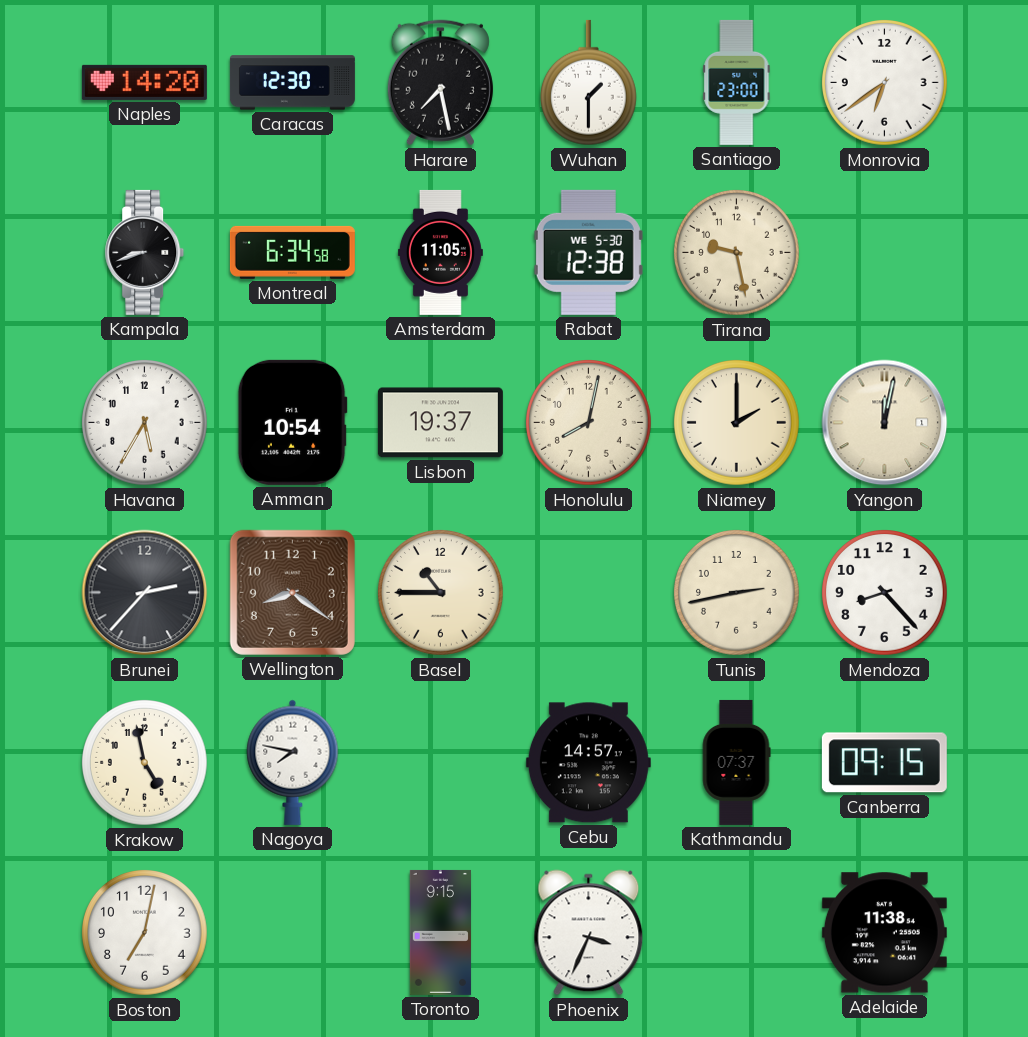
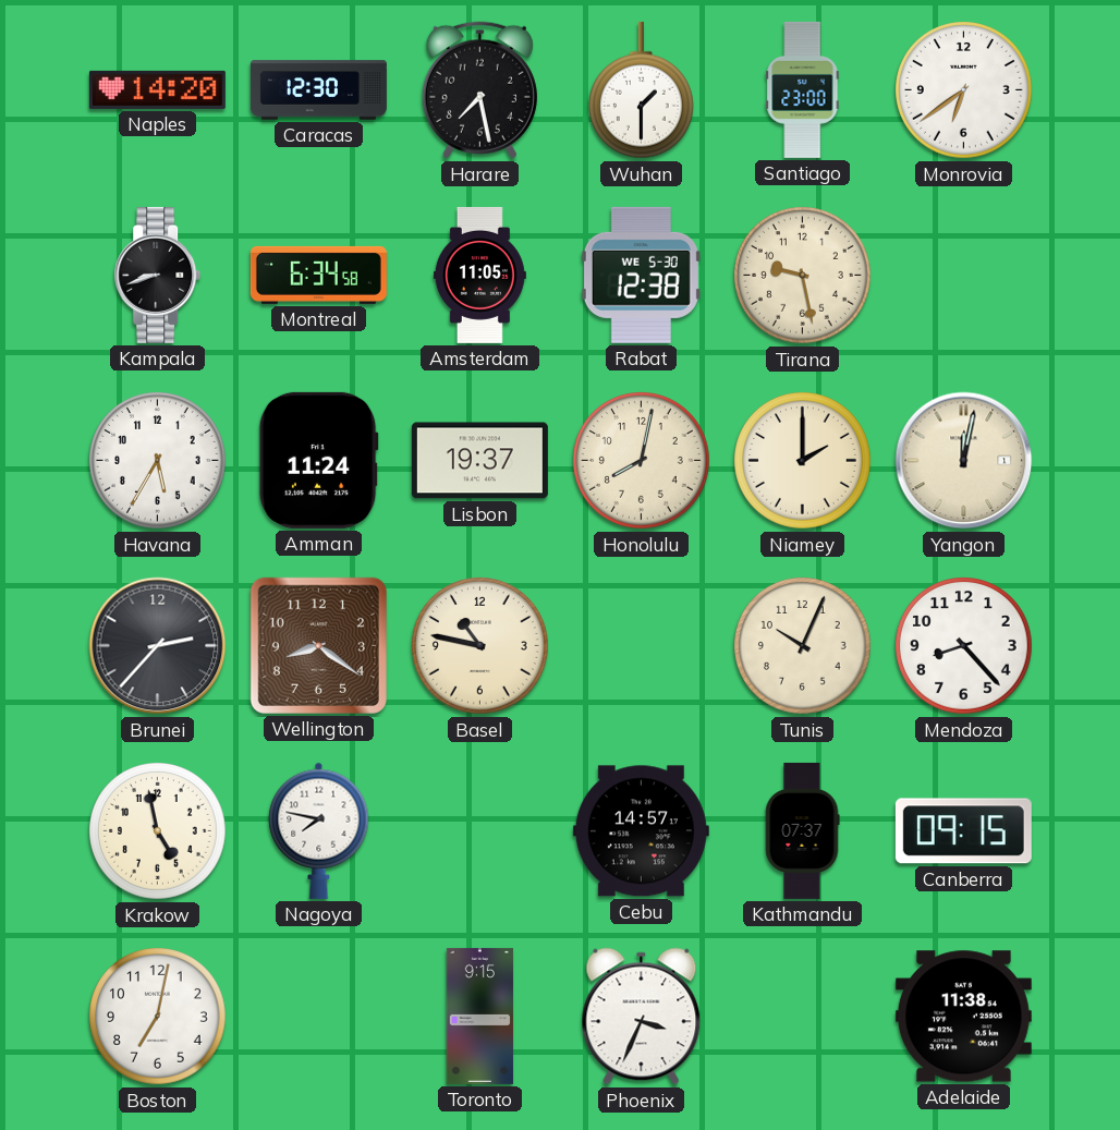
Amman: 10:54 -> 11:24 (318, 460)
Basel: 10:45 -> 10:47 (480, 646)
Tunis: 2:43 -> 10:04 (803, 646)
